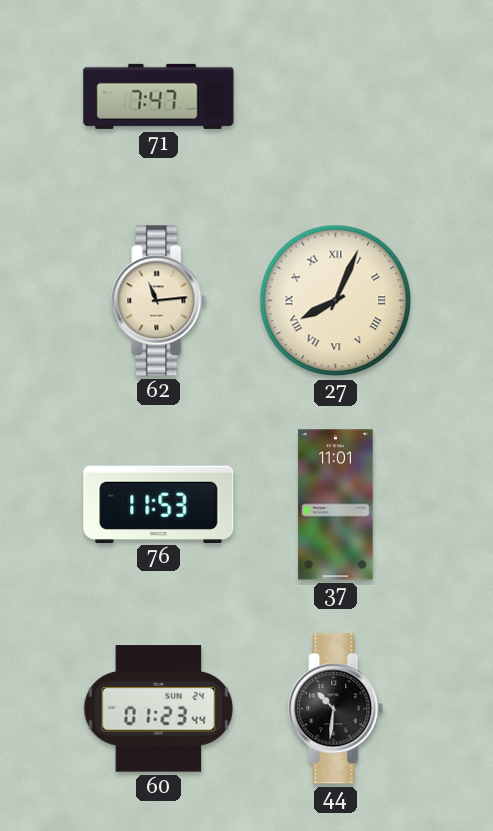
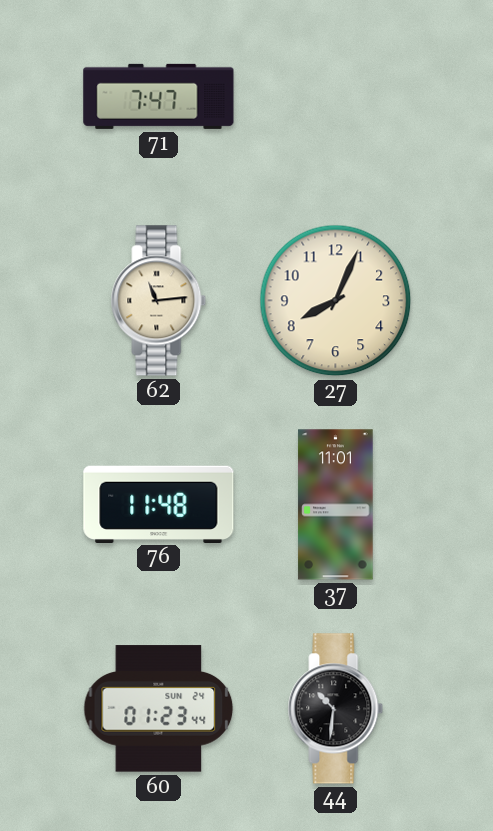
27 numerals: Roman -> Arabic (336, 301)
76: 11:53 -> 11:48 (159, 504)
